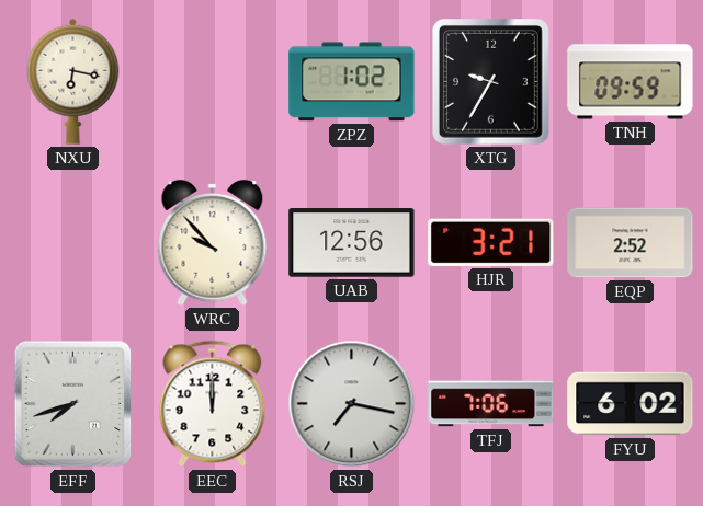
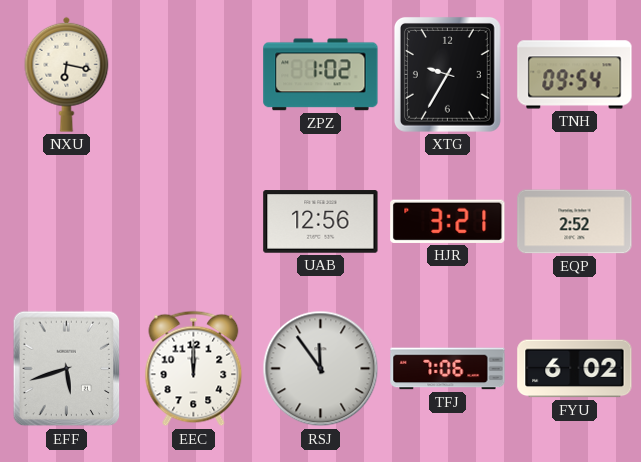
TNH: 09:59 -> 09:54 (575, 75)
WRC: 9:53 -> none (213, 242)
EFF: 7:42 -> 5:42 (67, 369)
RSJ: 7:17 -> 11:54 (321, 369)
